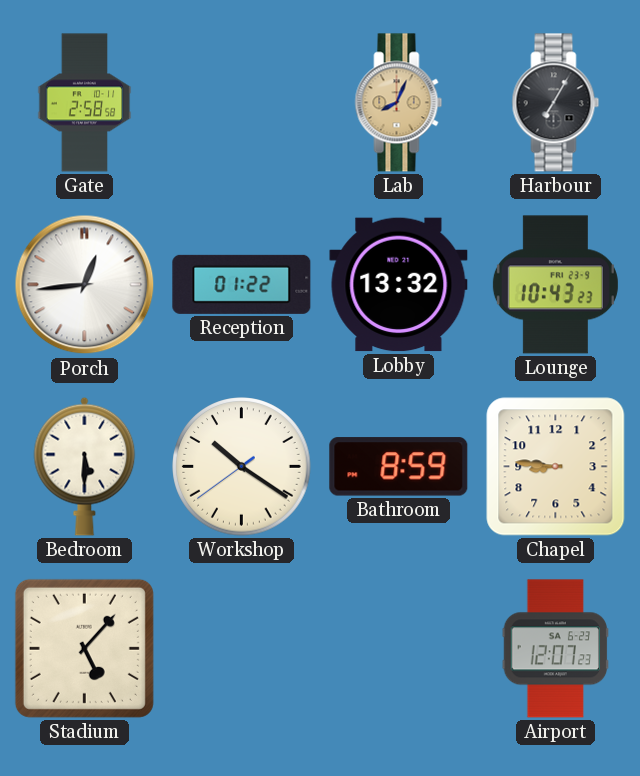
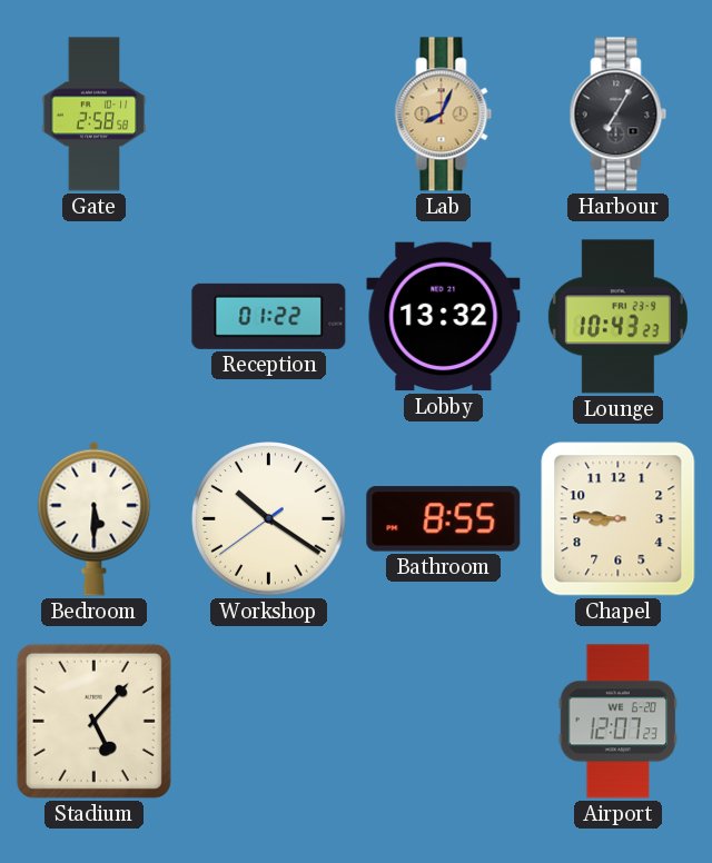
Porch: 12:44 -> none (85, 285)
Bathroom: 8:59 -> 8:55 (444, 519)
Airport date: SA 6-23 -> WE 6-20 (619, 722)
